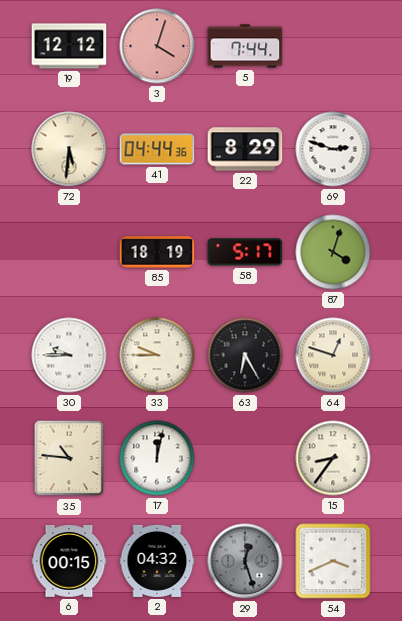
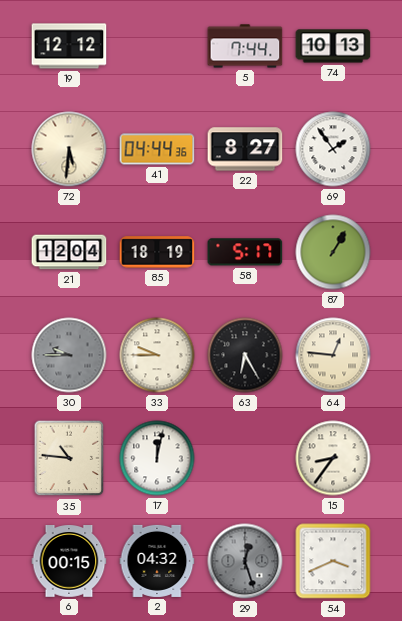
3: 4:03 -> none (157, 46)
74: none -> 10:13 (333, 46)
22: 8:29 -> 8:27 (245, 149)
69: 2:48 -> 1:54 (333, 149)
21: none -> 12:04 (69, 252)
87: 4:03 -> 1:05 (333, 252)
30 dial: white -> grey (69, 355)
64: 12:48 -> 12:46 (333, 355)
